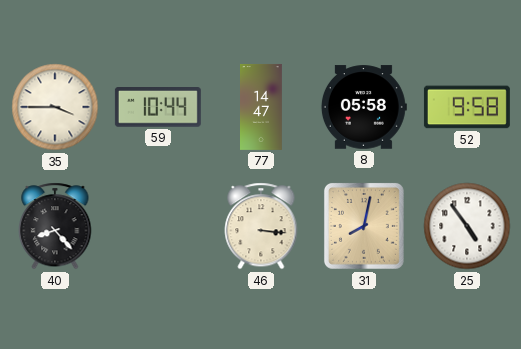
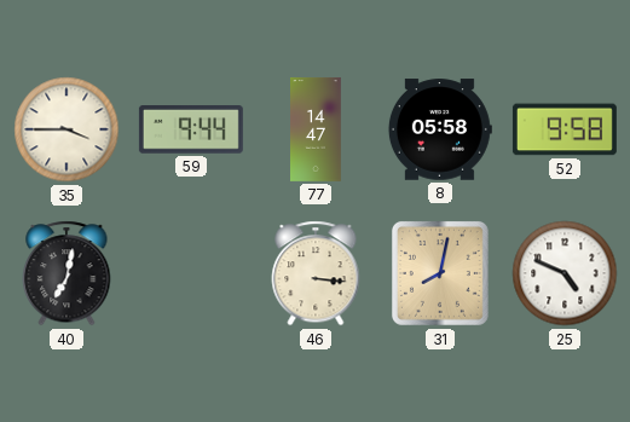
59: 10:44 -> 9:44 (191, 131)
40: 8:23 -> 7:02 (67, 273)
25: 4:54 -> 4:49 (565, 273)
